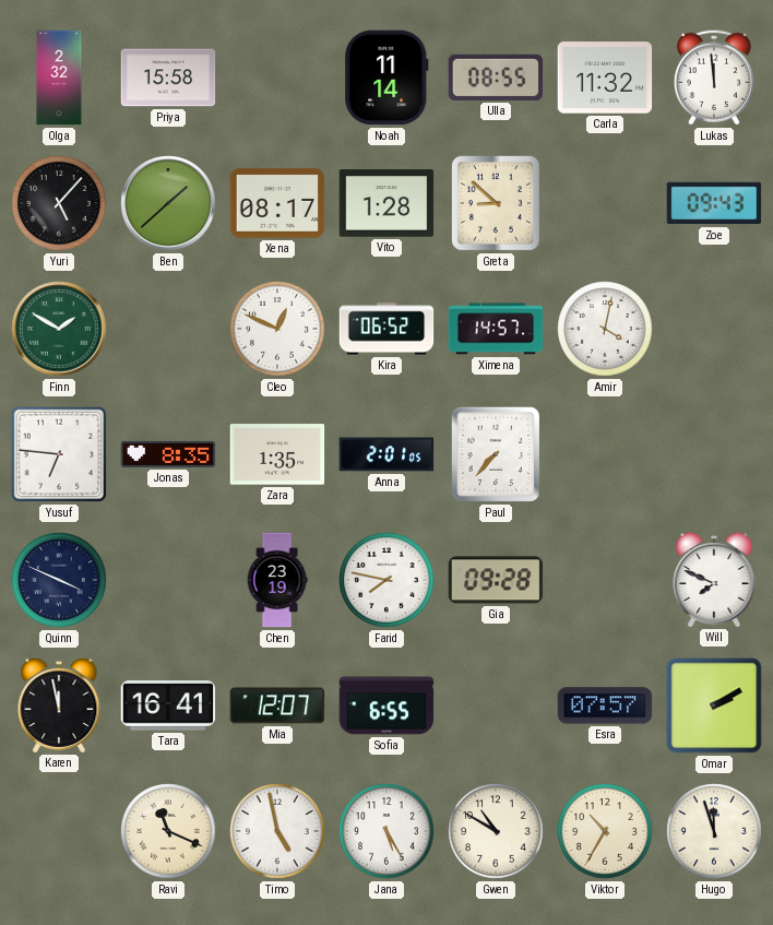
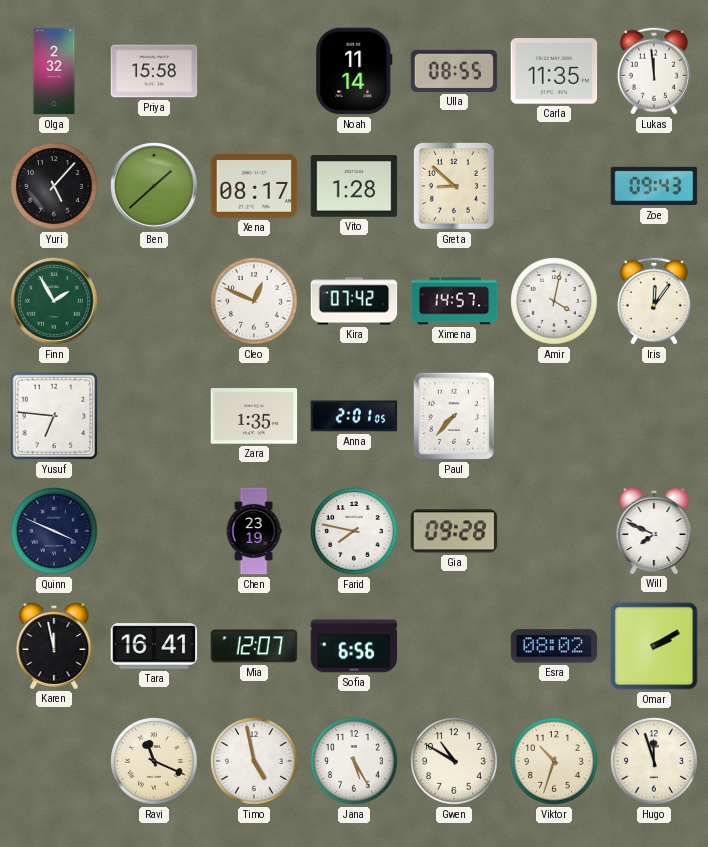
Carla: 11:32 -> 11:35 (554, 71)
Finn: 1:50 -> 1:55 (54, 301)
Kira: 06:52 -> 07:42 (354, 301)
Iris: none -> 12:06 (654, 301)
Jonas: 8:35 -> none (168, 454)
Sofia: 6:55 -> 6:56 (354, 646)
Esra: 07:57 -> 08:02 (554, 646)
Viktor: 10:35 -> 10:33 (554, 761)
